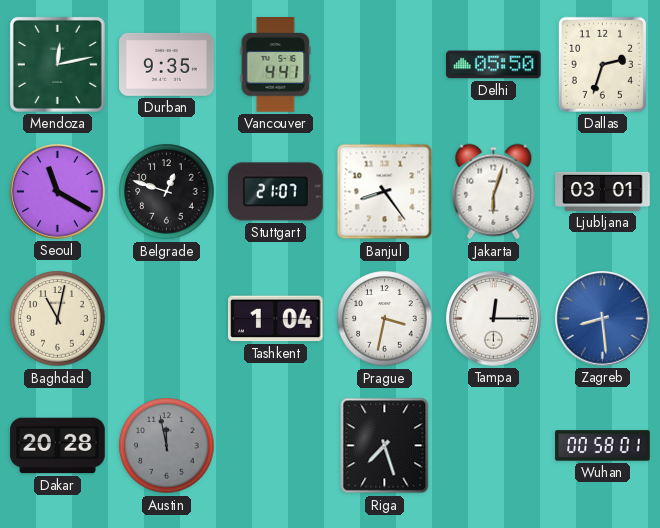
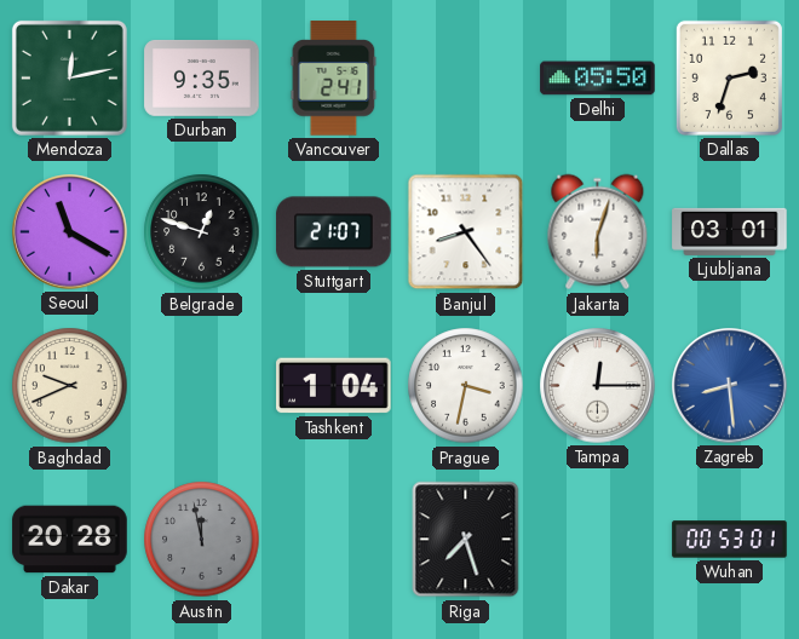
Vancouver: 4:41 -> 2:41 (334, 79)
Baghdad: 11:02 -> 9:41 (70, 386)
Wuhan: 00:58 -> 00:53 (730, 540)
